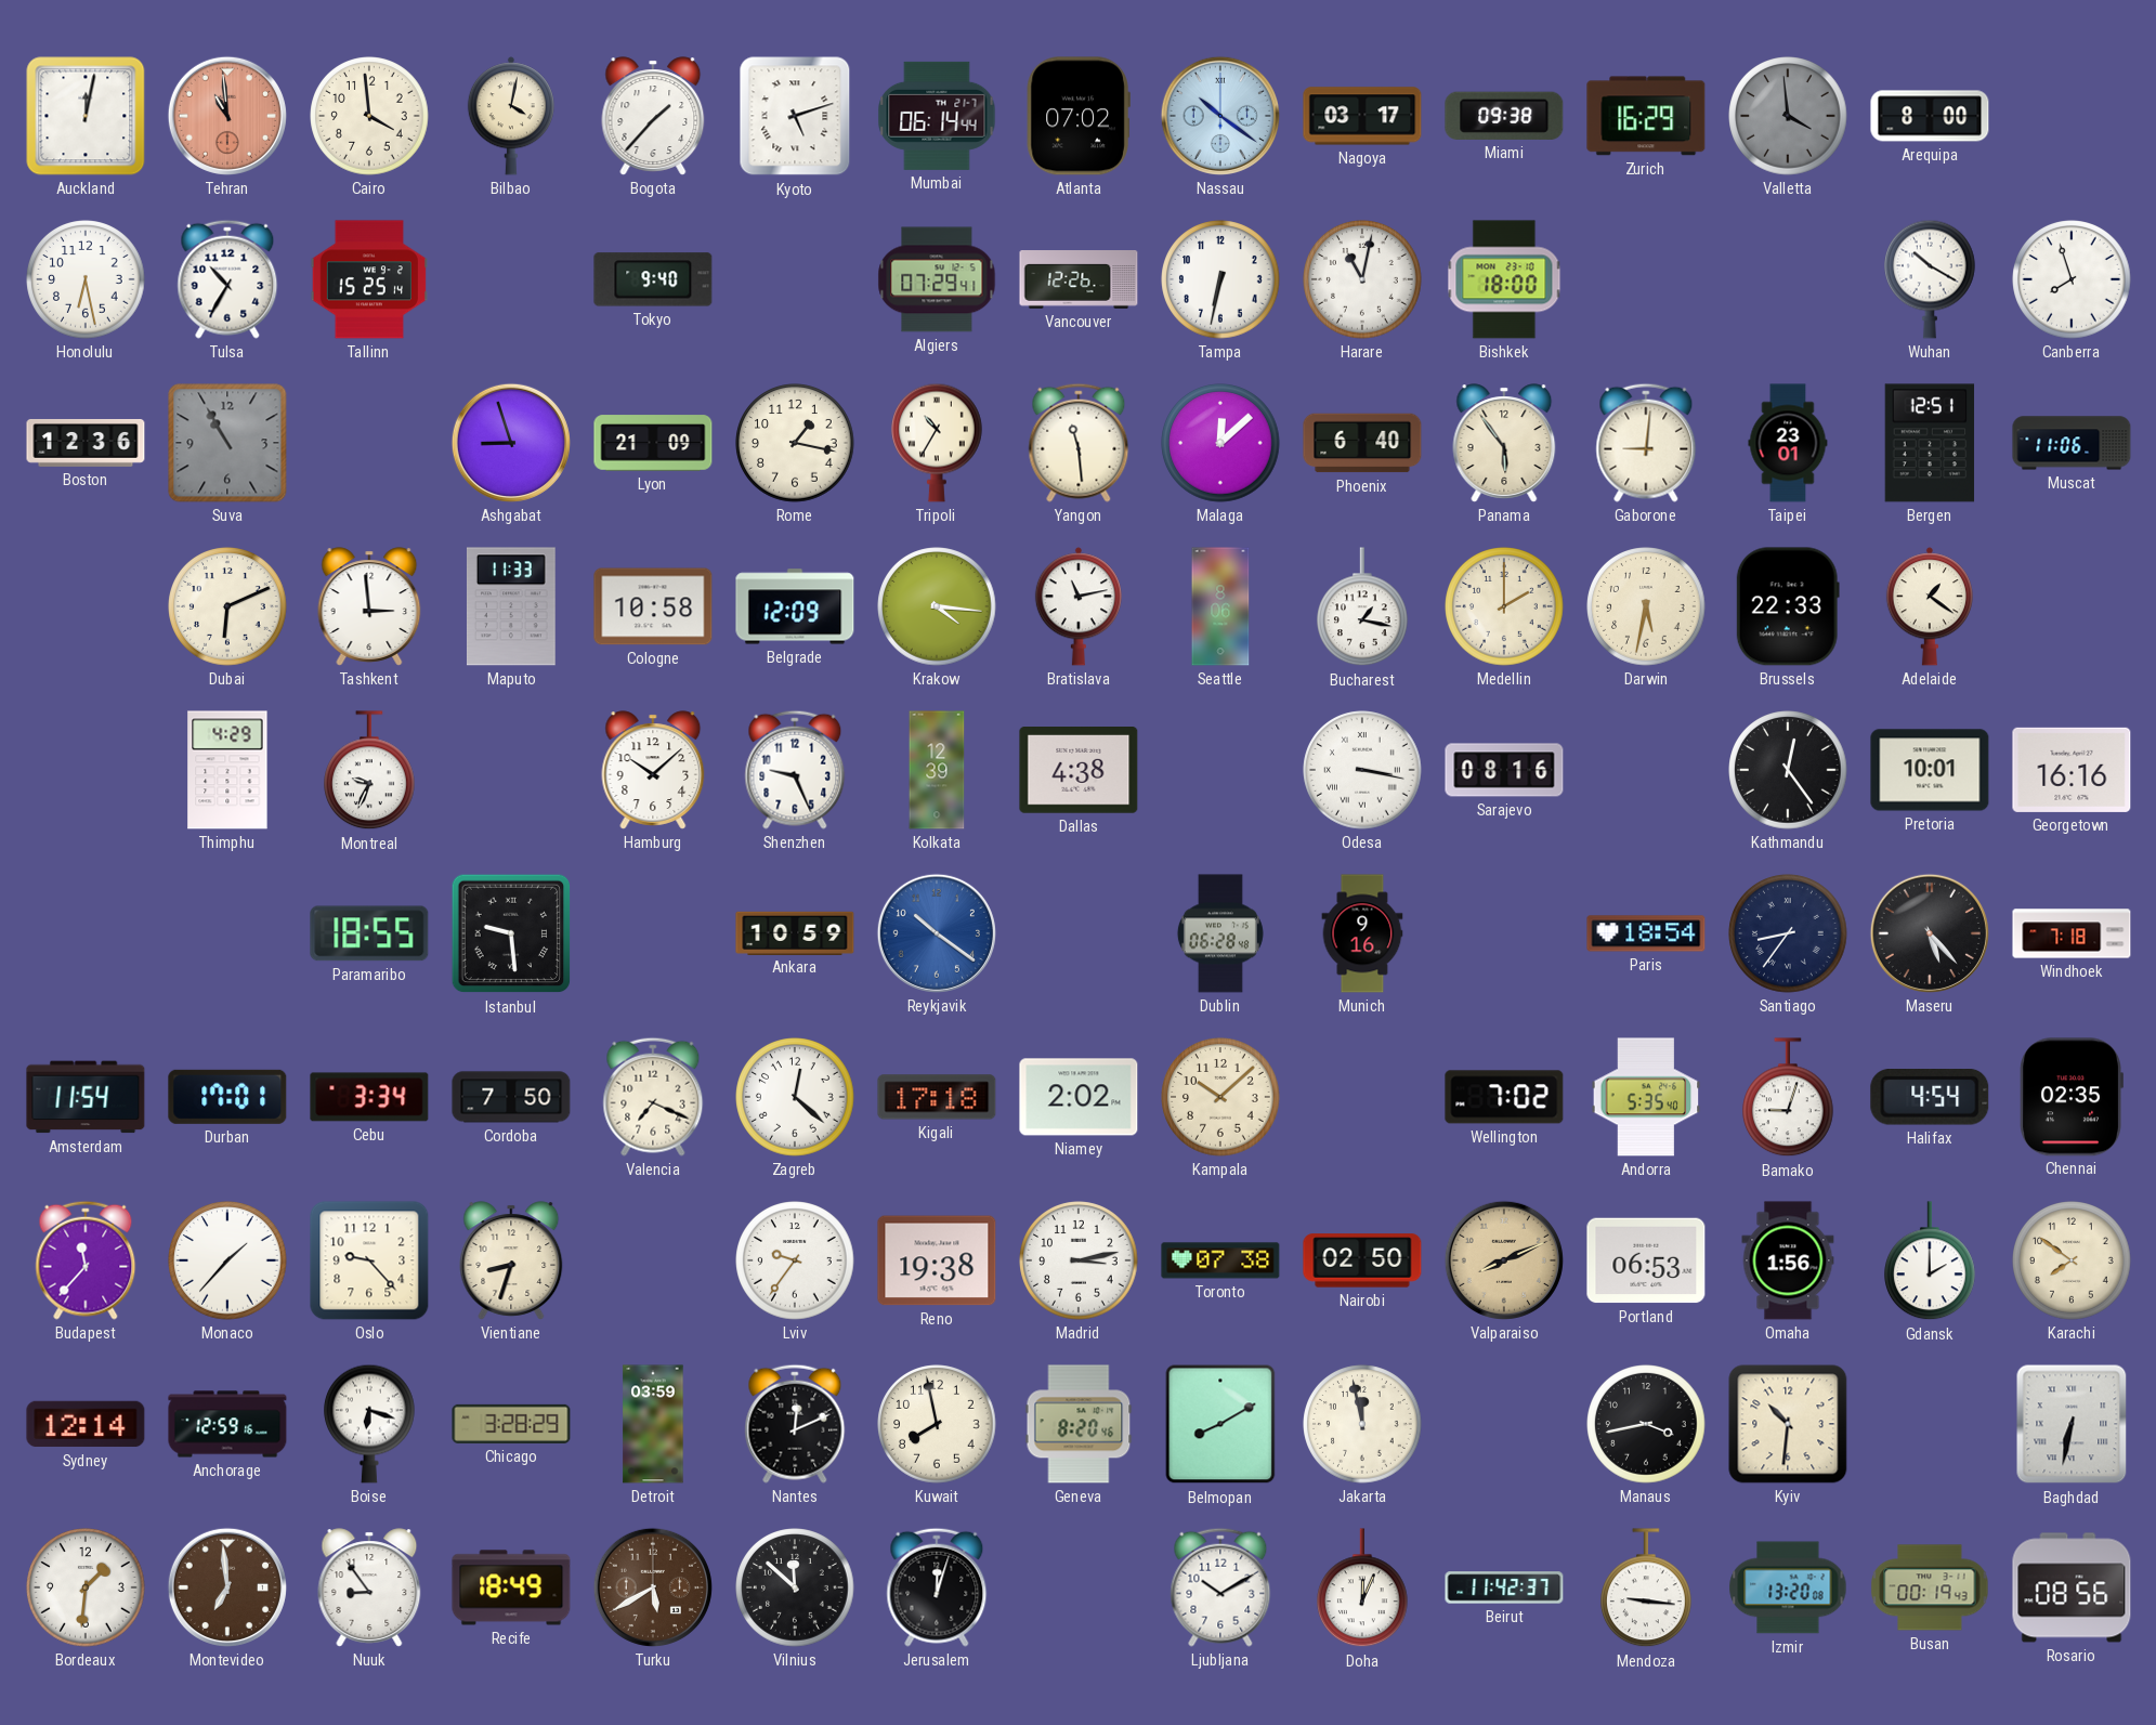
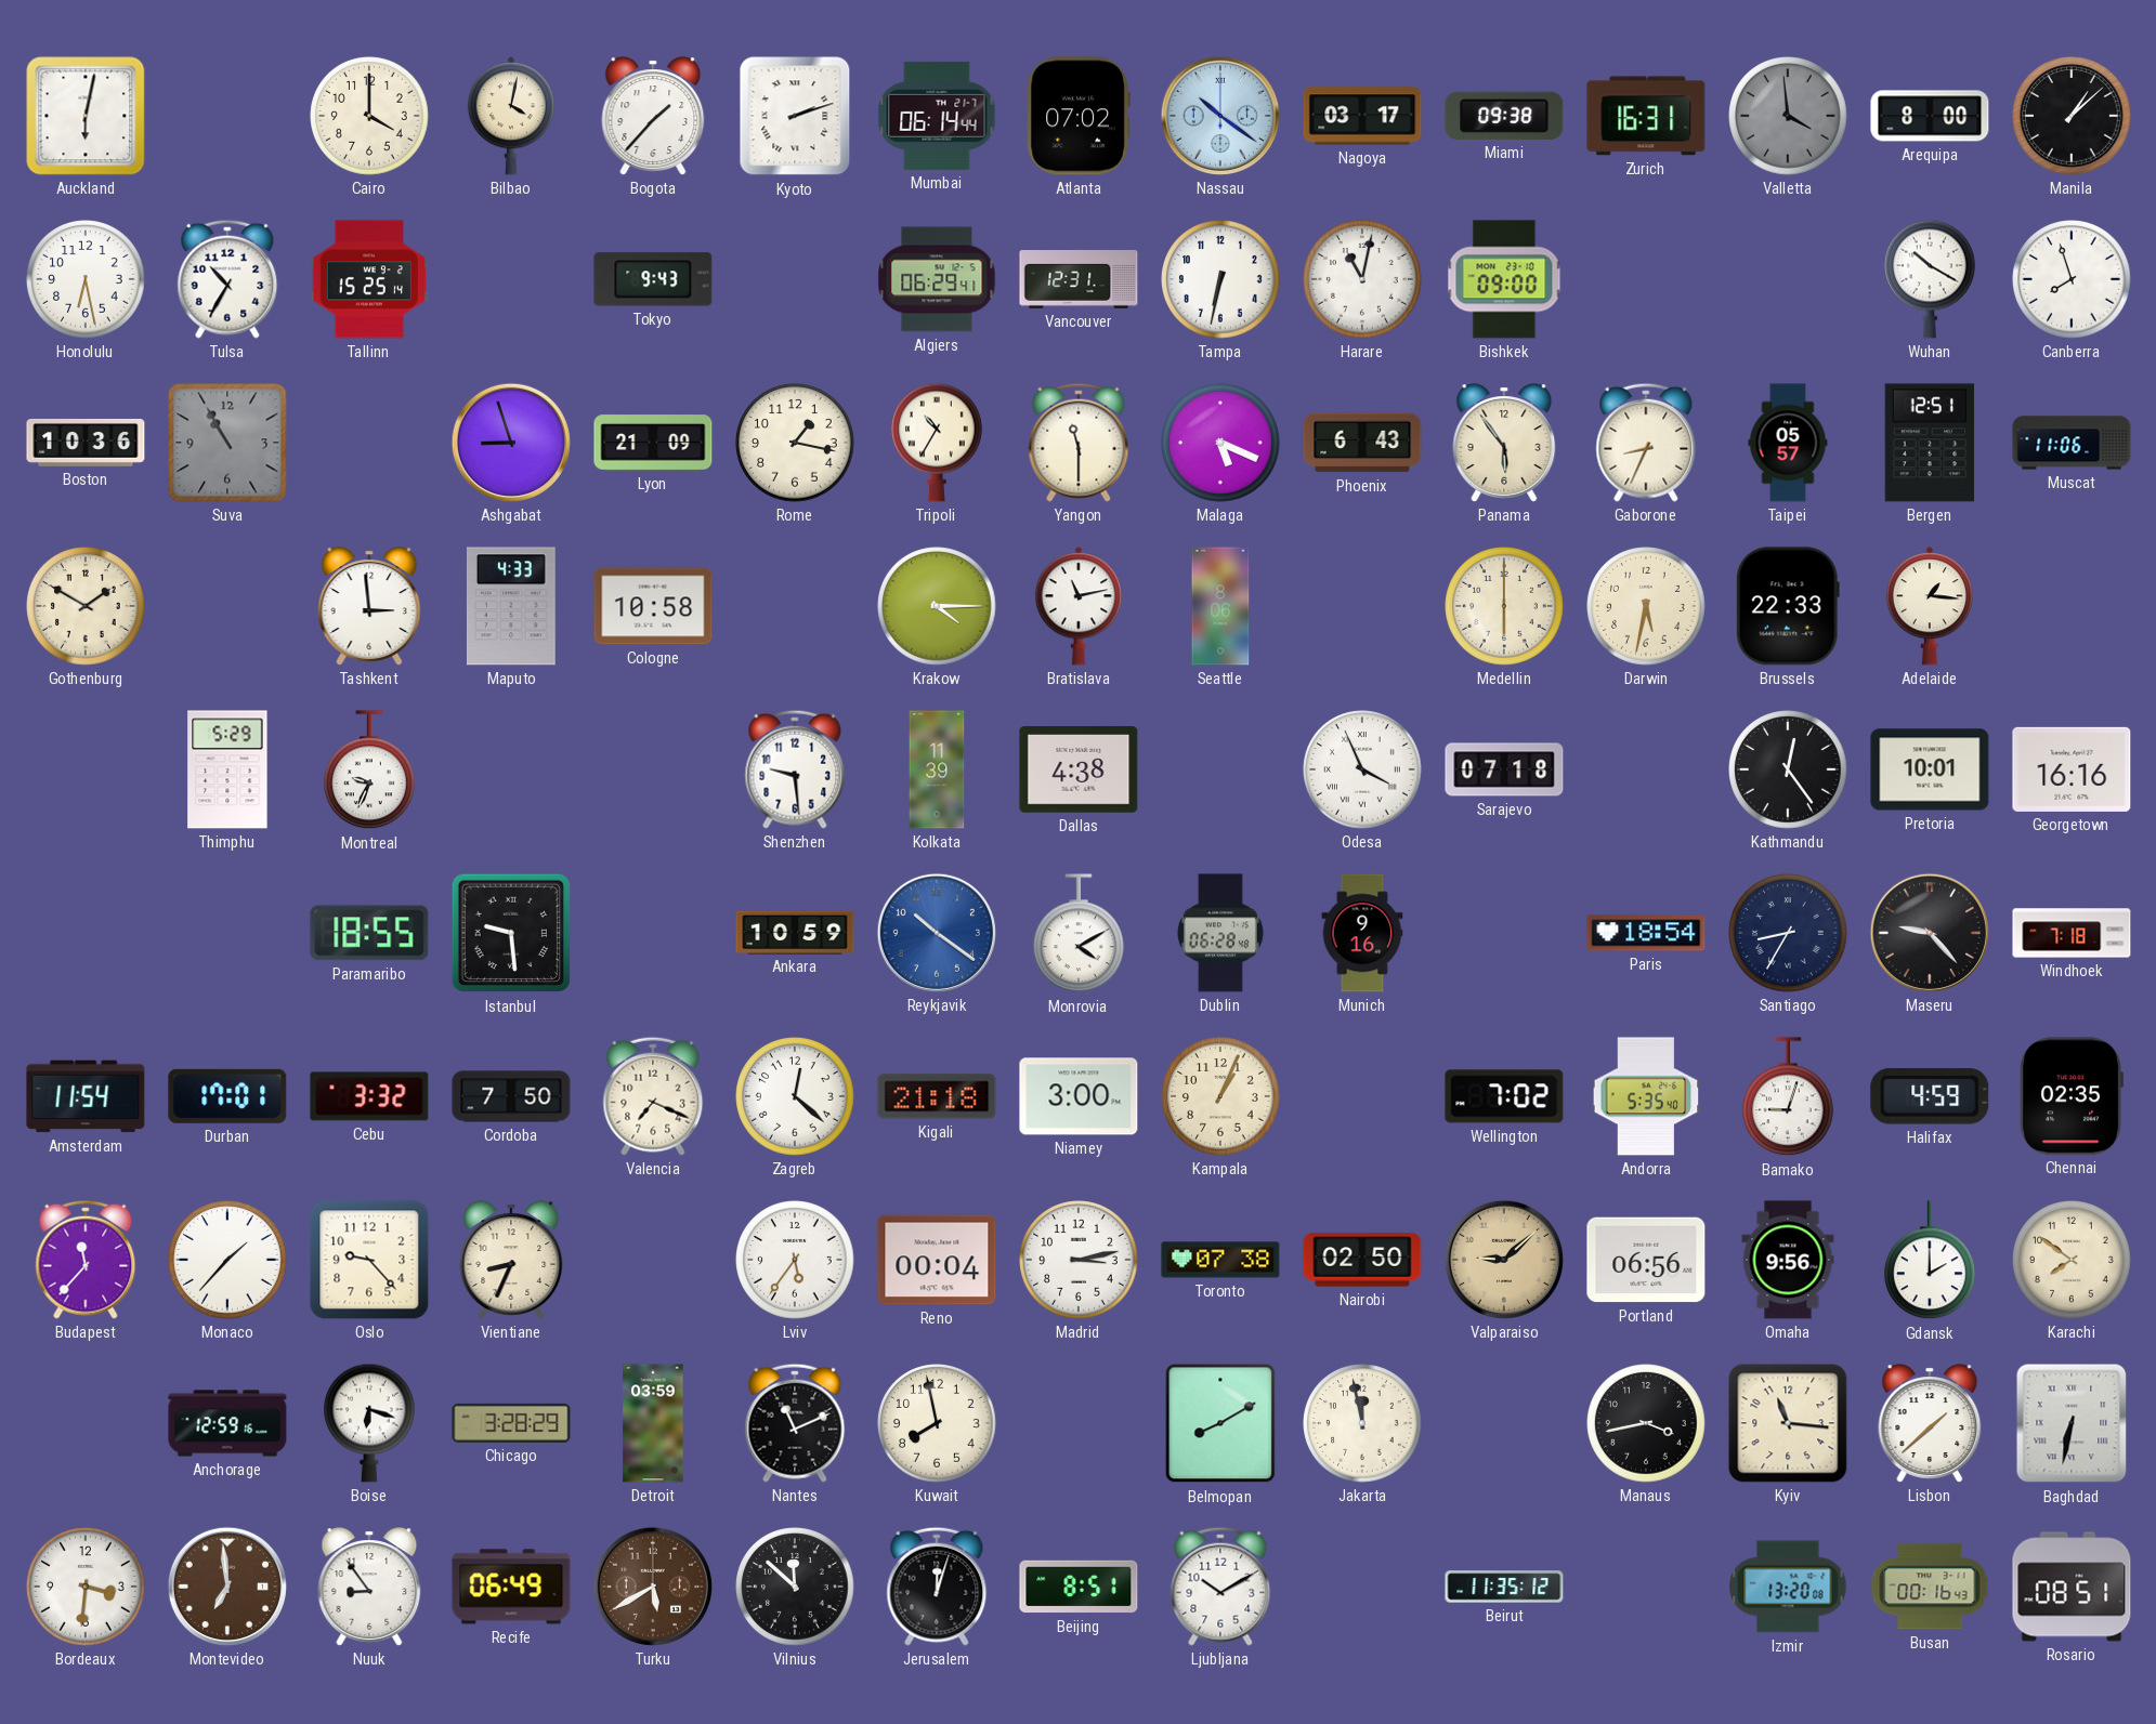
Auckland: 12:02 -> 6:02 (86, 116)
Tehran: 10:59 -> none (227, 116)
Cairo: 3:59 -> 4:00 (369, 116)
Kyoto: 5:12 -> 2:12 (795, 116)
Zurich: 16:29 -> 16:31 (1646, 116)
Manila: none -> 1:08 (2072, 116)
Tokyo: 9:40 -> 9:43 (653, 279)
Algiers: 07:29 -> 06:29 (937, 279)
Vancouver: 12:26 -> 12:31 (1079, 280)
Bishkek: 18:00 -> 09:00 (1504, 279)
Boston: 12:36 -> 10:36 (86, 443)
Yangon: 11:29 -> 11:30 (1079, 443)
Malaga: 12:08 -> 5:19 (1220, 443)
Phoenix: 6:40 -> 6:43 (1362, 443)
Gaborone: 9:01 -> 8:34 (1646, 443)
Taipei: 23:01 -> 05:57 (1788, 443)
Gothenburg: none -> 1:50 (86, 606)
Dubai: 6:11 -> none (227, 606)
Maputo: 11:33 -> 4:33 (511, 606)
Belgrade: 12:09 -> none (795, 606)
Krakow: 4:16 -> 4:15 (937, 606)
Bucharest: 1:17 -> none (1363, 607)
Medellin: 2:00 -> 6:00 (1504, 606)
Adelaide: 1:21 -> 1:16 (1930, 606)
Thimphu: 4:29 -> 5:29 (227, 769)
Hamburg: 10:08 -> none (653, 770)
Shenzhen: 9:26 -> 9:29 (795, 769)
Kolkata: 12:39 -> 11:39 (937, 769)
Odesa: 3:17 -> 3:56 (1362, 769)
Sarajevo: 08:16 -> 07:18 (1504, 769)
Monrovia: none -> 4:10 (1080, 934)
Santiago: 8:36 -> 8:35 (1788, 933)
Maseru: 5:23 -> 9:23 (1930, 933)
Cebu: 3:34 -> 3:32 (369, 1096)
Kigali: 17:18 -> 21:18 (937, 1096)
Niamey: 2:02 -> 3:00 (1079, 1096)
Kampala: 10:08 -> 1:04 (1220, 1096)
Halifax: 4:54 -> 4:59 (1930, 1097)
Vientiane: 8:33 -> 8:34 (511, 1260)
Lviv: 9:36 -> 5:36 (795, 1260)
Reno: 19:38 -> 00:04 (937, 1260)
Valparaiso: 8:11 -> 9:08 (1504, 1260)
Portland: 06:53 -> 06:56 (1646, 1260)
Omaha: 1:56 -> 9:56 (1788, 1260)
Sydney: 12:14 -> none (86, 1424)
Nantes: 12:11 -> 11:11 (795, 1423)
Geneva: 8:20 -> none (1079, 1424)
Kyiv: 10:31 -> 11:16 (1788, 1423)
Lisbon: none -> 1:38 (1930, 1423)
Bordeaux: 1:31 -> 3:31 (86, 1587)
Recife: 18:49 -> 06:49 (511, 1587)
Beijing: none -> 8:51 (1079, 1587)
Doha: 12:04 -> none (1363, 1589)
Beirut: 11:42 -> 11:35 (1504, 1587)
Mendoza: 9:16 -> none (1647, 1589)
Busan: 00:19 -> 00:16 (1930, 1587)
Rosario: 08:56 -> 08:51 (2072, 1587)
